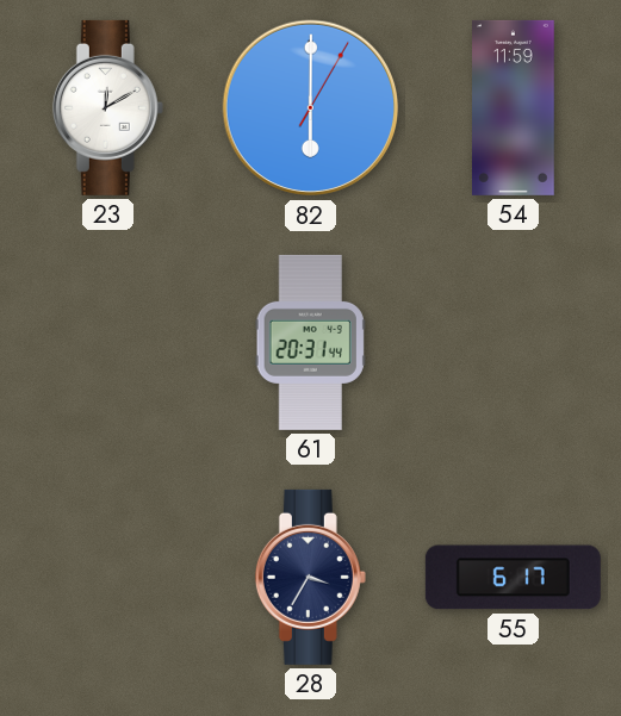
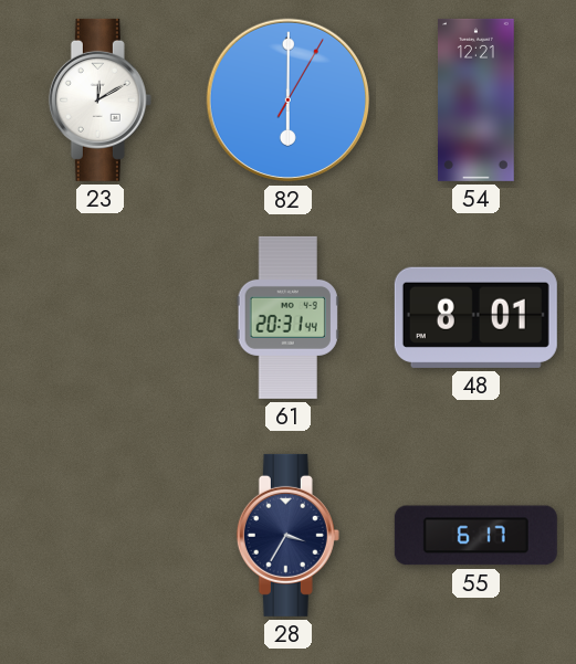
54: 11:59 -> 12:21 (476, 99)
48: none -> 8:01 (475, 317)
